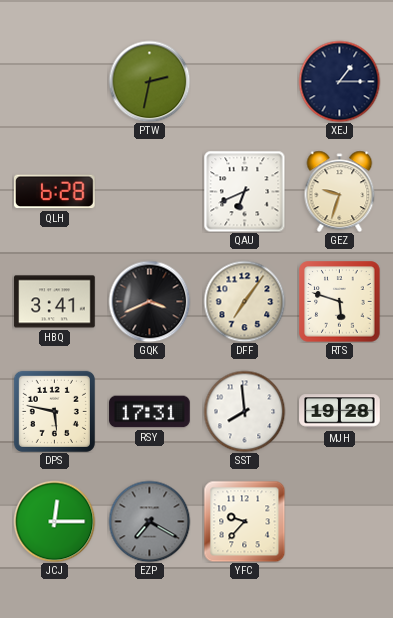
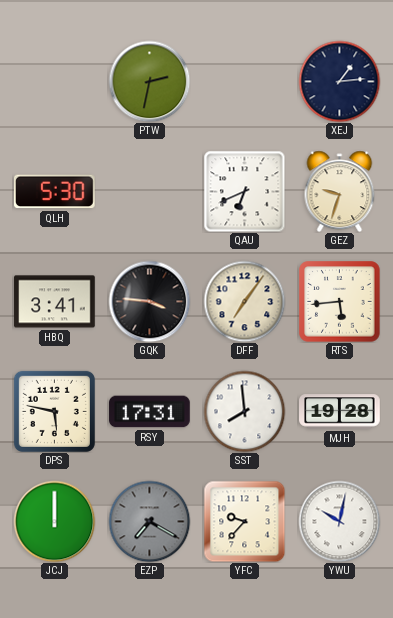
XEJ: 1:15 -> 1:14 (339, 81)
QLH: 6:28 -> 5:30 (54, 192)
GQK: 3:41 -> 3:46 (149, 301)
RTS: 5:48 -> 5:44 (339, 301)
JCJ: 12:15 -> 12:00 (54, 521)
YWU: none -> 10:02 (339, 521)
